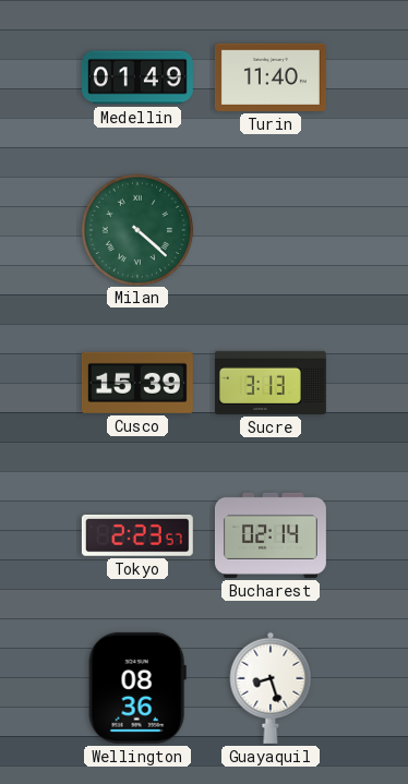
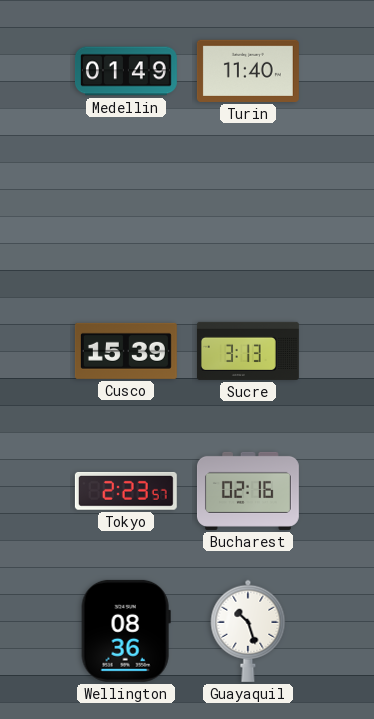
Milan: 4:22 -> none (136, 229)
Bucharest: 02:14 -> 02:16 (248, 491)
Guayaquil: 8:27 -> 10:27 (248, 631)
